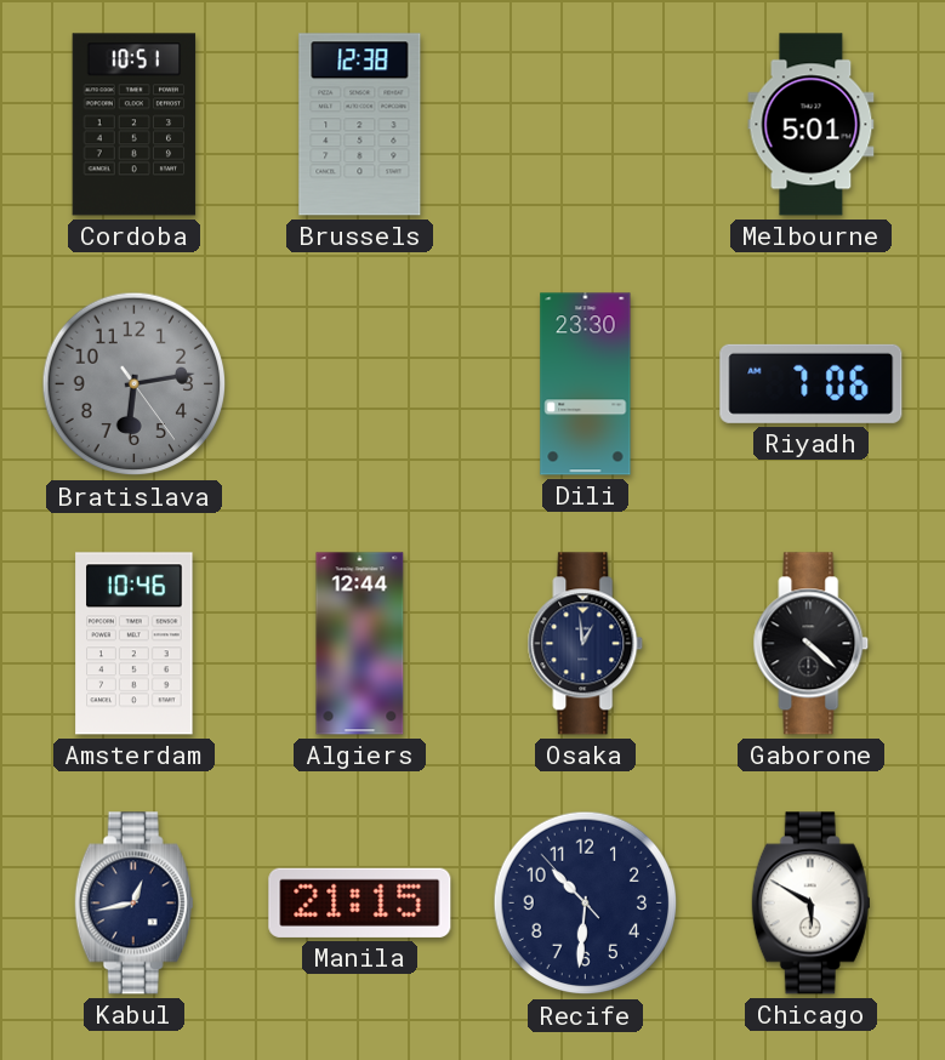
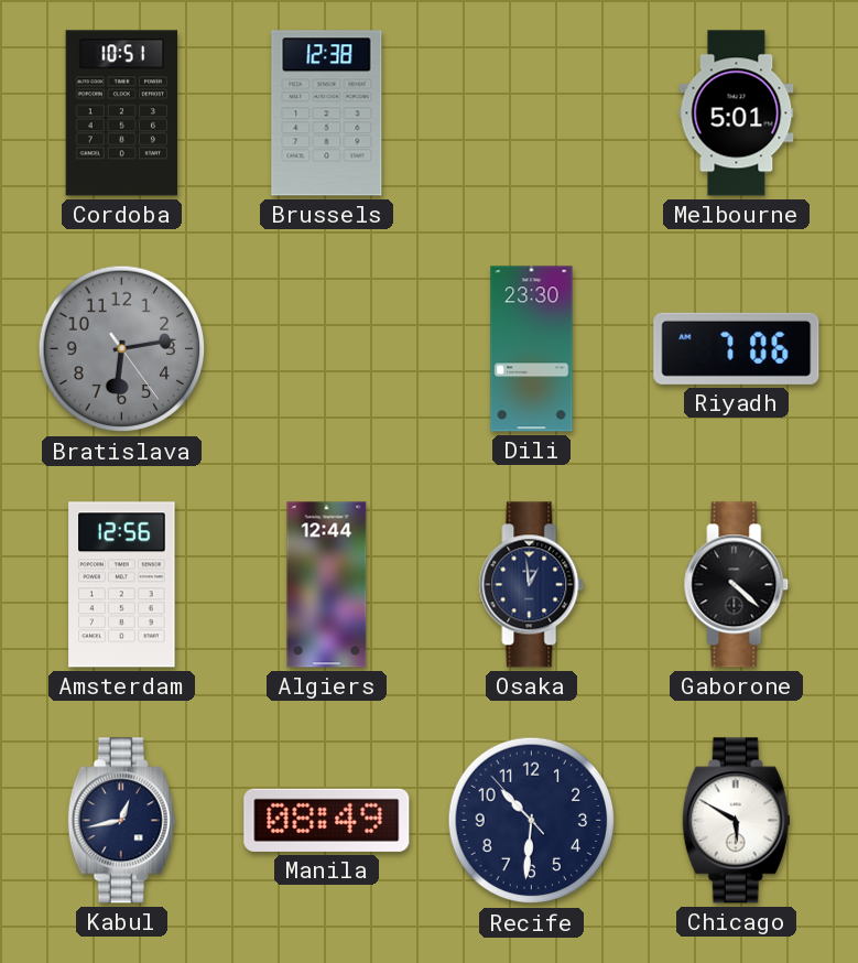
Amsterdam: 10:46 -> 12:56 (122, 585)
Manila: 21:15 -> 08:49 (327, 820)
